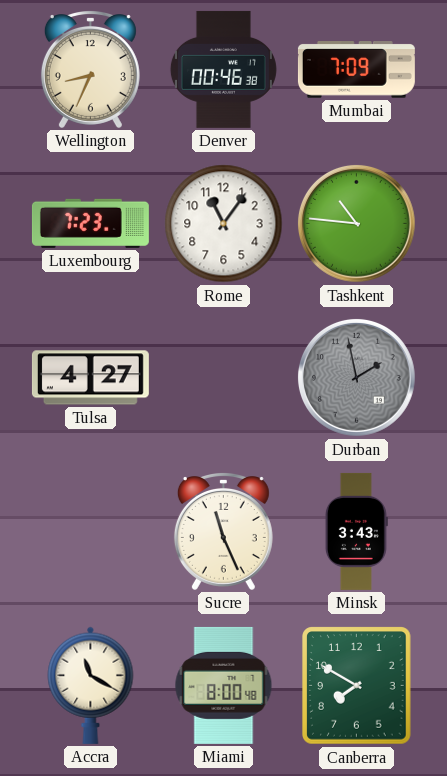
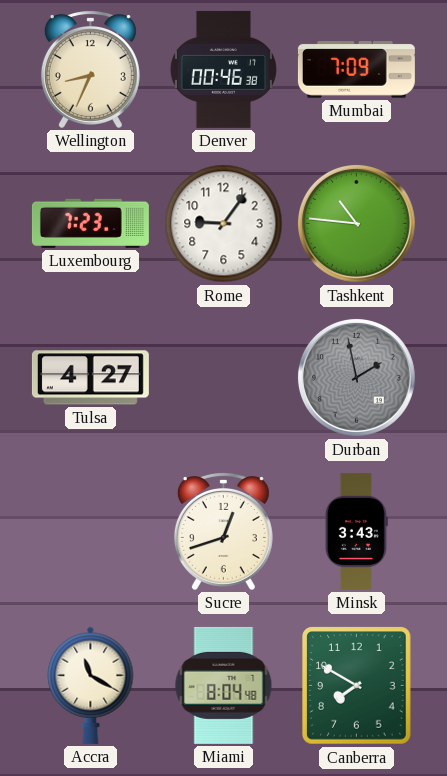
Rome: 11:06 -> 9:06 (224, 224)
Sucre: 11:26 -> 12:42 (223, 532)
Miami: 8:00 -> 8:04 (224, 685)
